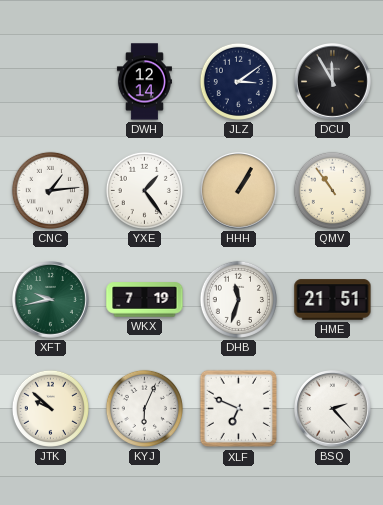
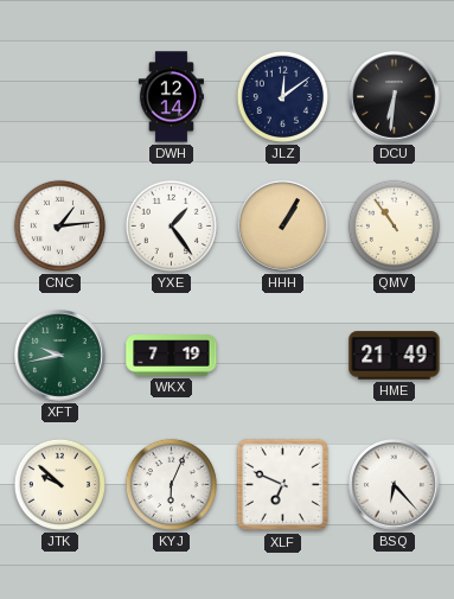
JLZ: 3:09 -> 12:09 (282, 96)
DCU: 11:55 -> 6:31 (395, 97)
DHB: 11:33 -> none (238, 299)
HME: 21:51 -> 21:49 (395, 356)
BSQ: 2:23 -> 6:23 (395, 485)
